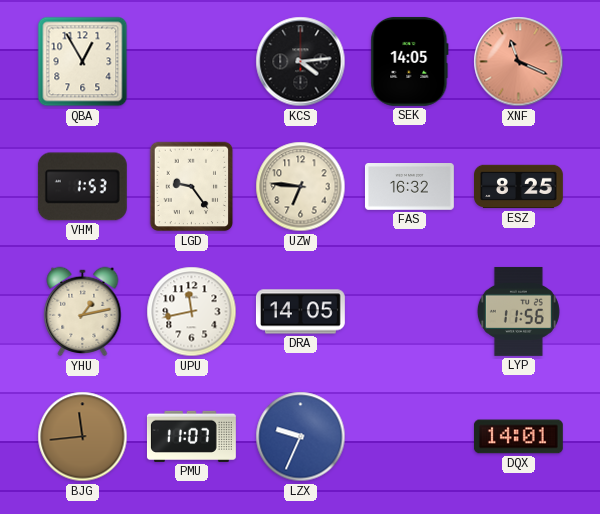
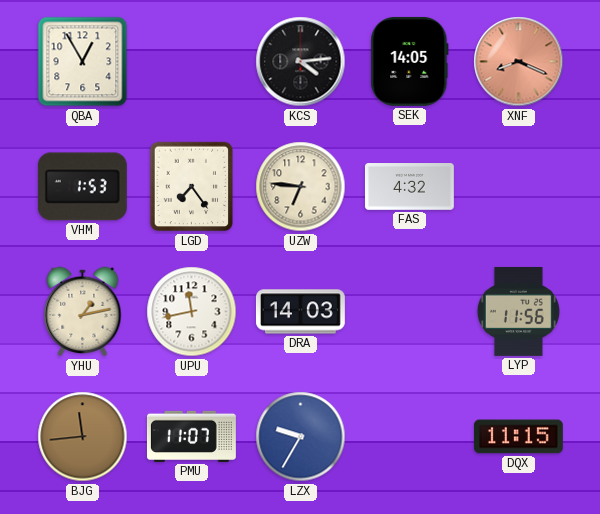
XNF: 11:19 -> 8:19 (519, 62)
LGD: 9:24 -> 7:24 (192, 187)
FAS: 16:32 -> 4:32 (409, 187)
ESZ: 8:25 -> none (519, 187)
DRA: 14:05 -> 14:03 (301, 312)
LZX: 9:34 -> 9:35 (301, 437)
DQX: 14:01 -> 11:15 (518, 437)
